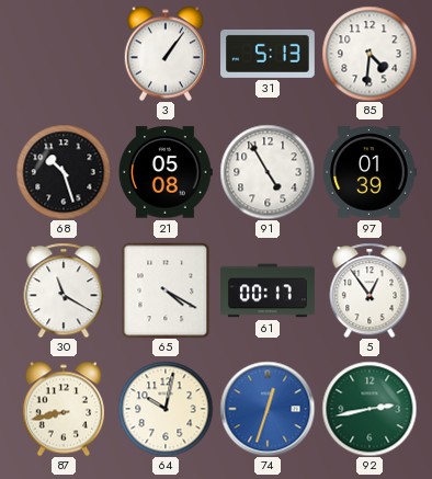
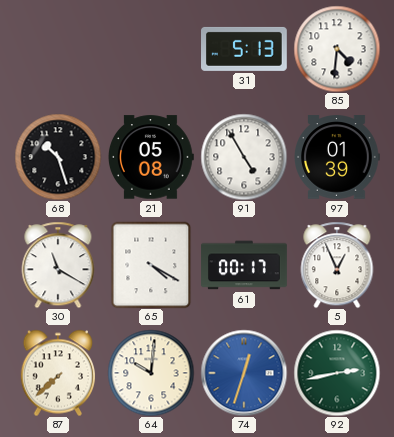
3: 1:06 -> none (164, 54)
5: 12:54 -> 12:56 (337, 265)
87: 8:43 -> 7:38 (57, 373)
64: 10:02 -> 10:01 (151, 373)
